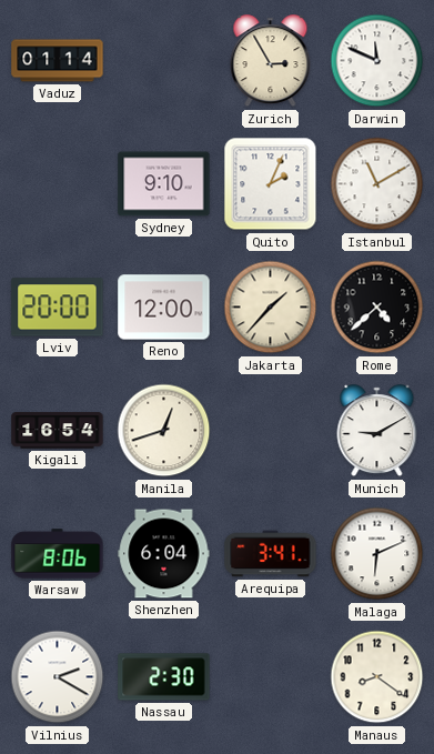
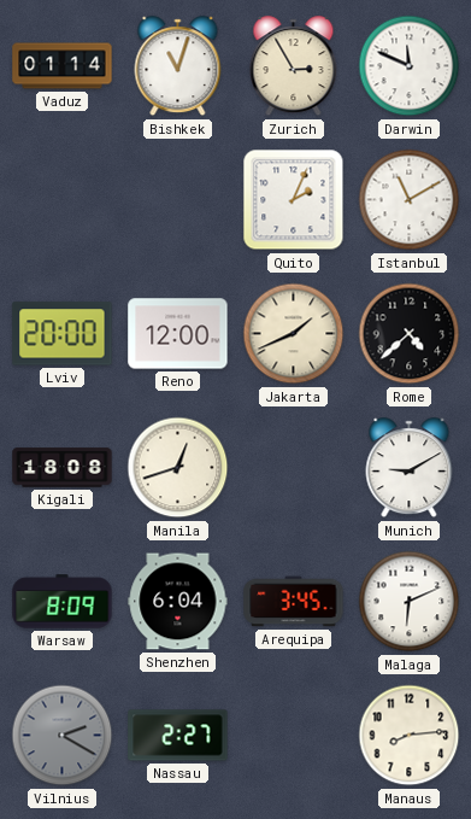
Bishkek: none -> 11:03 (178, 66)
Sydney: 9:10 -> none (164, 184)
Jakarta: 1:37 -> 1:41 (294, 334)
Kigali: 16:54 -> 18:08 (63, 468)
Warsaw: 8:06 -> 8:09 (63, 602)
Arequipa: 3:41 -> 3:45 (294, 602)
Vilnius dial: white -> grey (63, 736)
Nassau: 2:30 -> 2:27 (178, 736)
Manaus: 8:21 -> 8:14 (410, 736)
